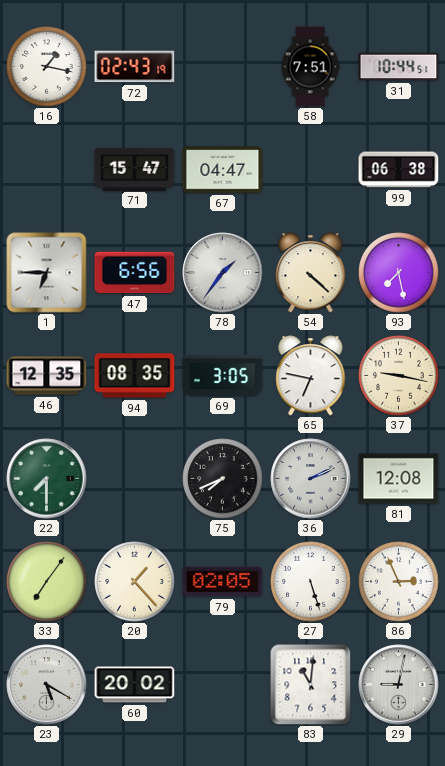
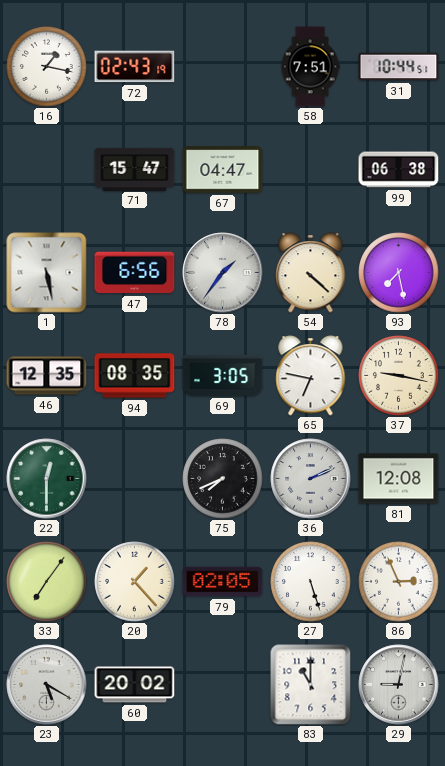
1: 6:45 -> 5:28 (47, 273)
22: 7:30 -> 12:30 (47, 479)
83: 11:01 -> 11:00 (311, 685)
